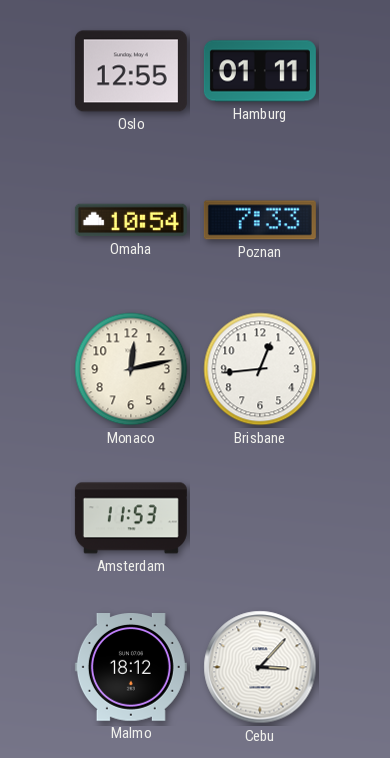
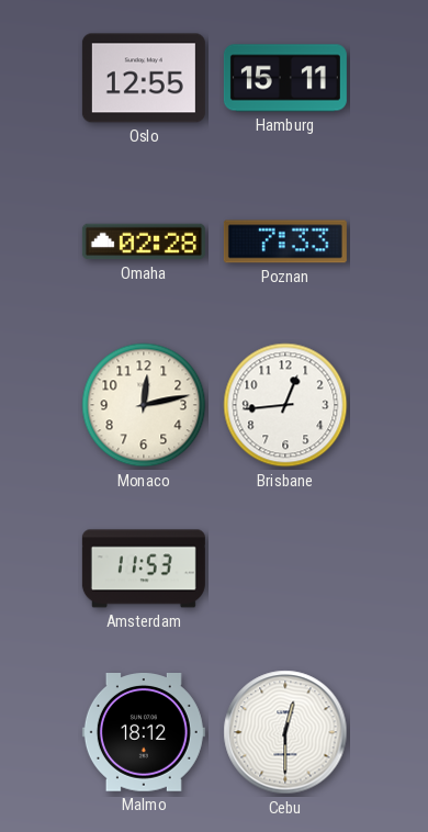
Hamburg: 01:11 -> 15:11 (285, 78)
Omaha: 10:54 -> 02:28 (144, 241)
Cebu: 3:07 -> 12:30 (285, 732)
